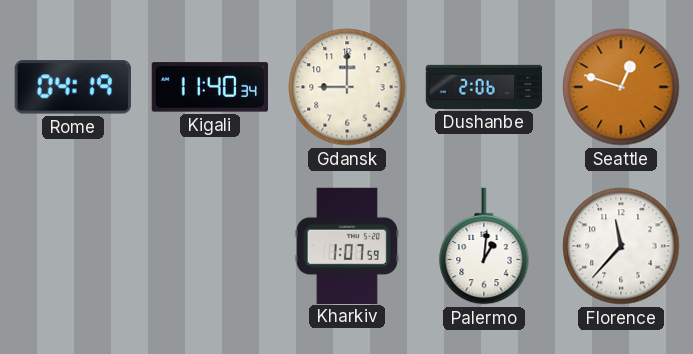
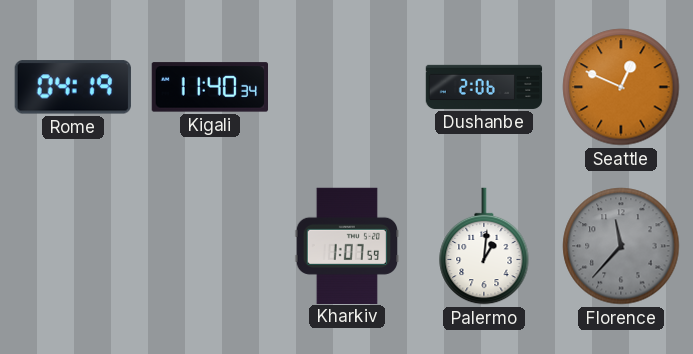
Gdansk: 9:00 -> none (347, 87)
Seattle: 12:48 -> 12:49 (621, 87)
Florence dial: white -> grey (621, 246)
